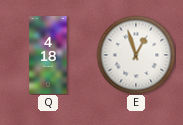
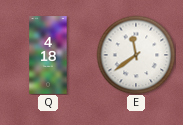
E: 12:57 -> 11:39 (136, 55)
